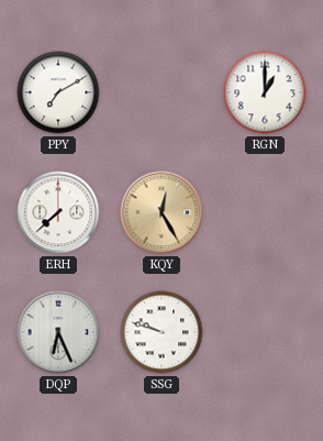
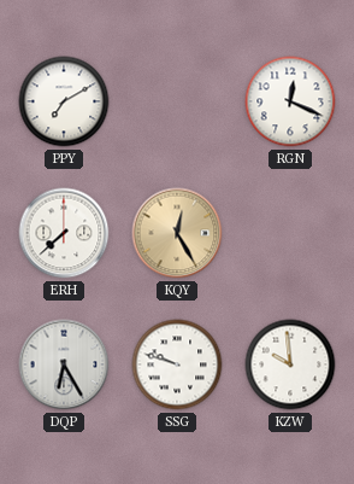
RGN: 1:00 -> 12:19 (290, 101)
DQP: 6:26 -> 6:25 (64, 365)
KZW: none -> 9:59 (290, 365)
